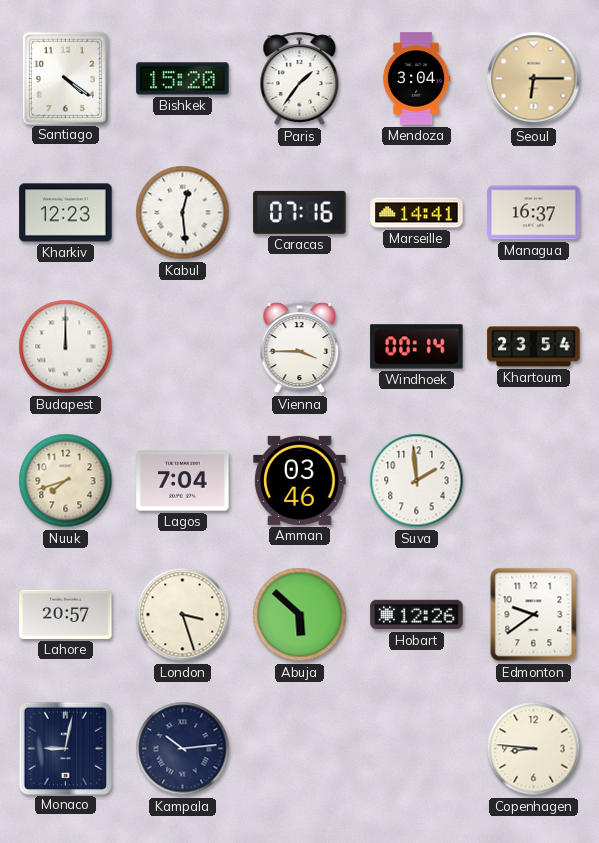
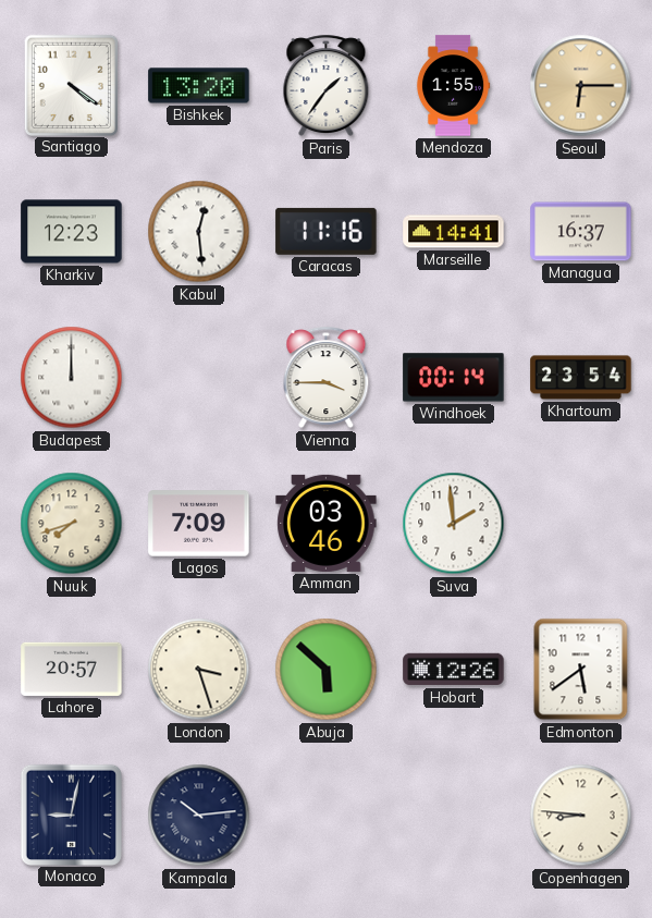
Bishkek: 15:20 -> 13:20 (199, 86)
Mendoza: 3:04 -> 1:55 (453, 86)
Caracas: 07:16 -> 11:16 (327, 231)
Lagos: 7:04 -> 7:09 (199, 524)
Edmonton: 9:39 -> 5:39 (581, 670)
